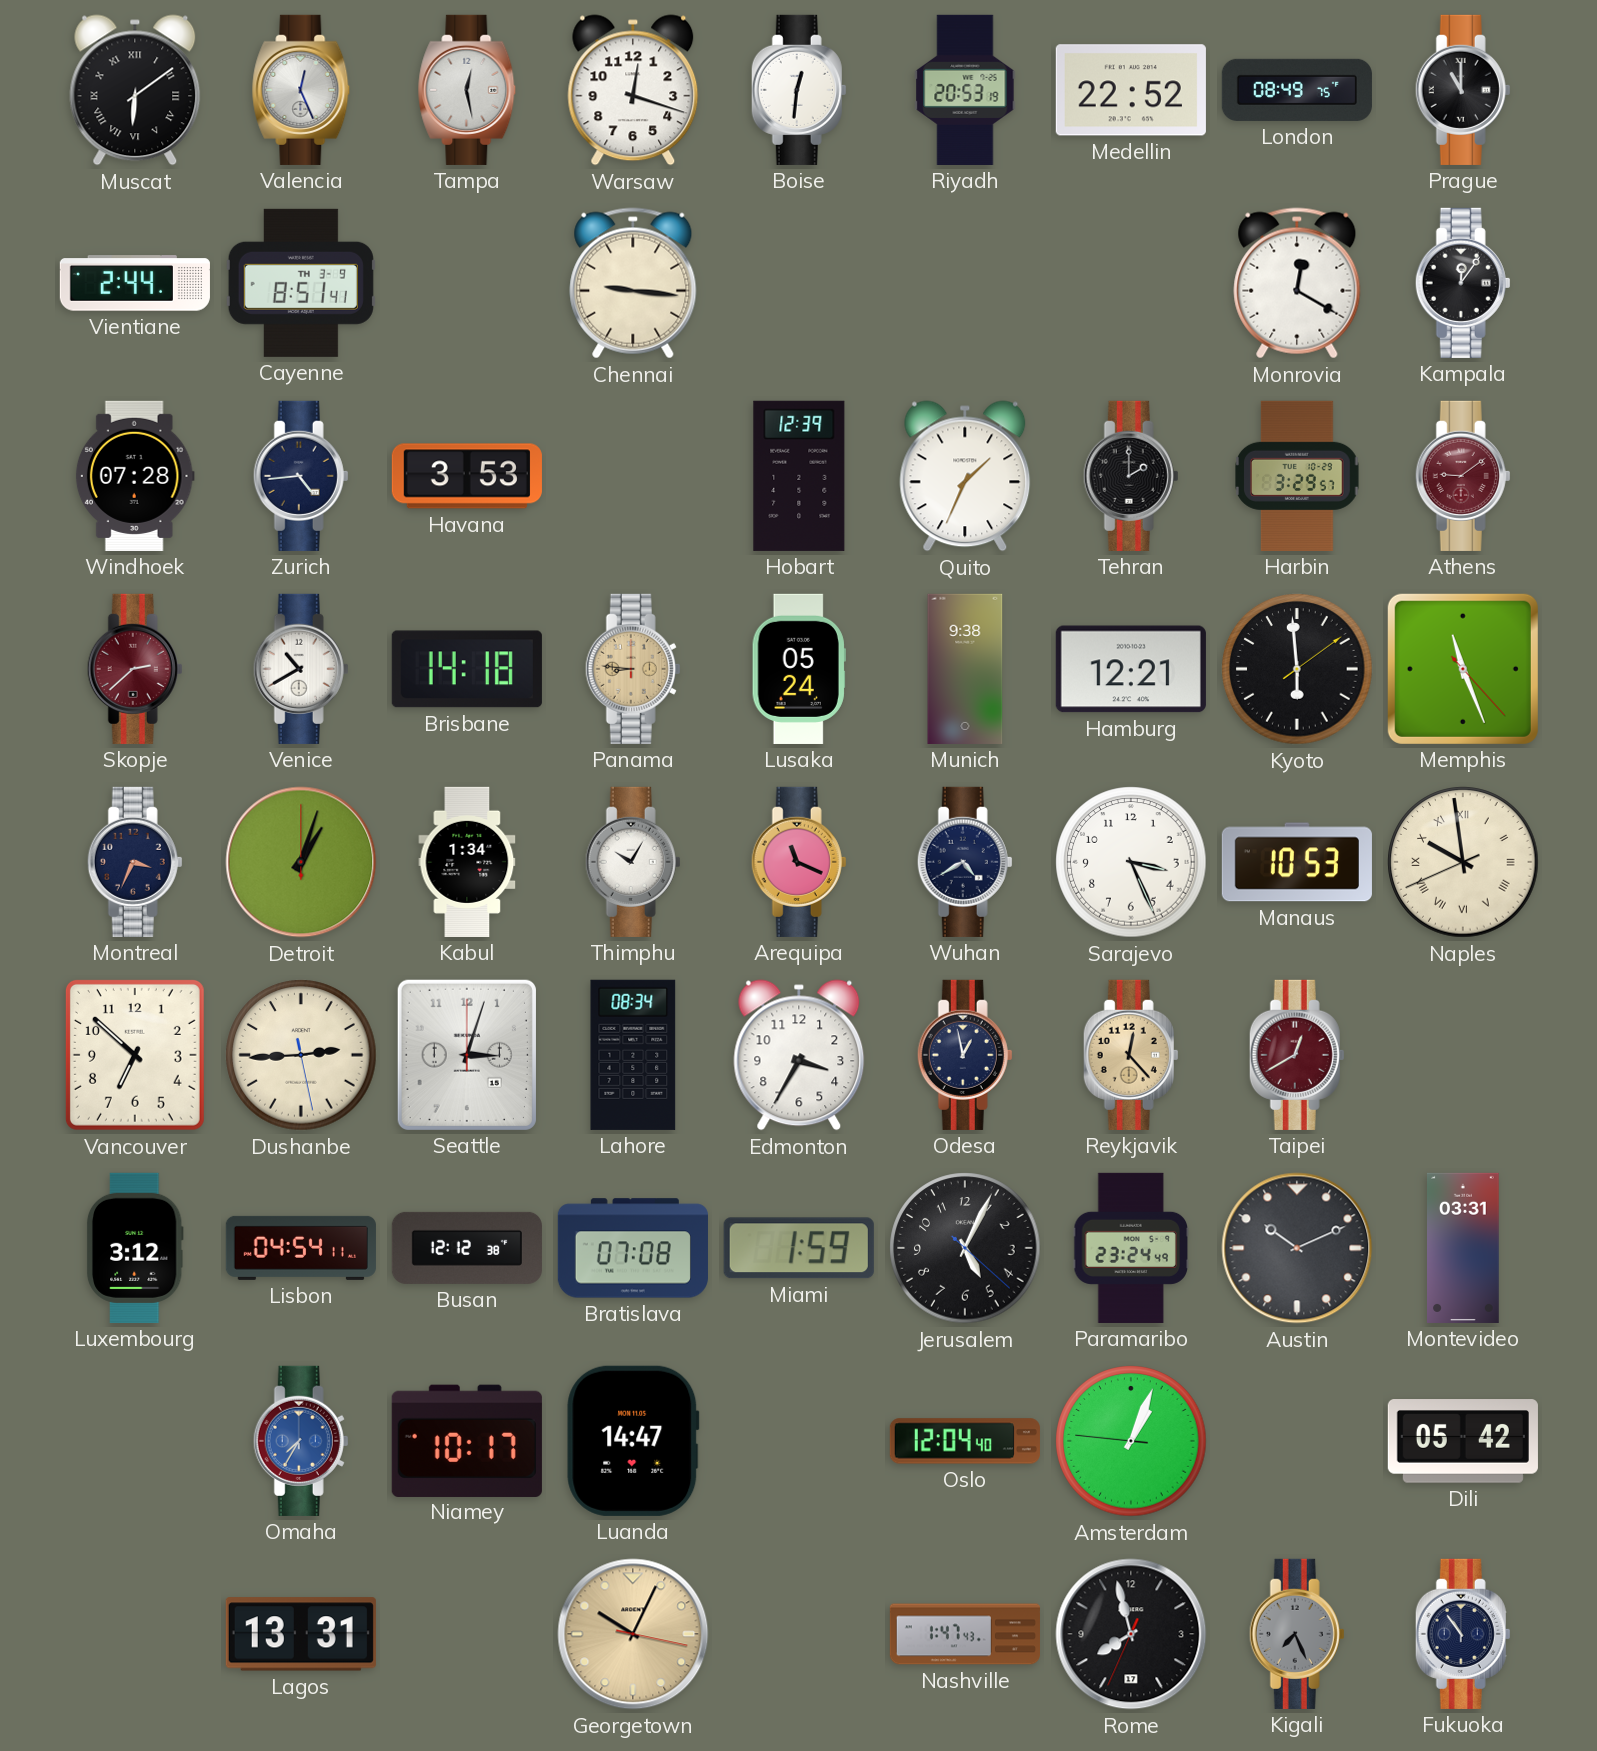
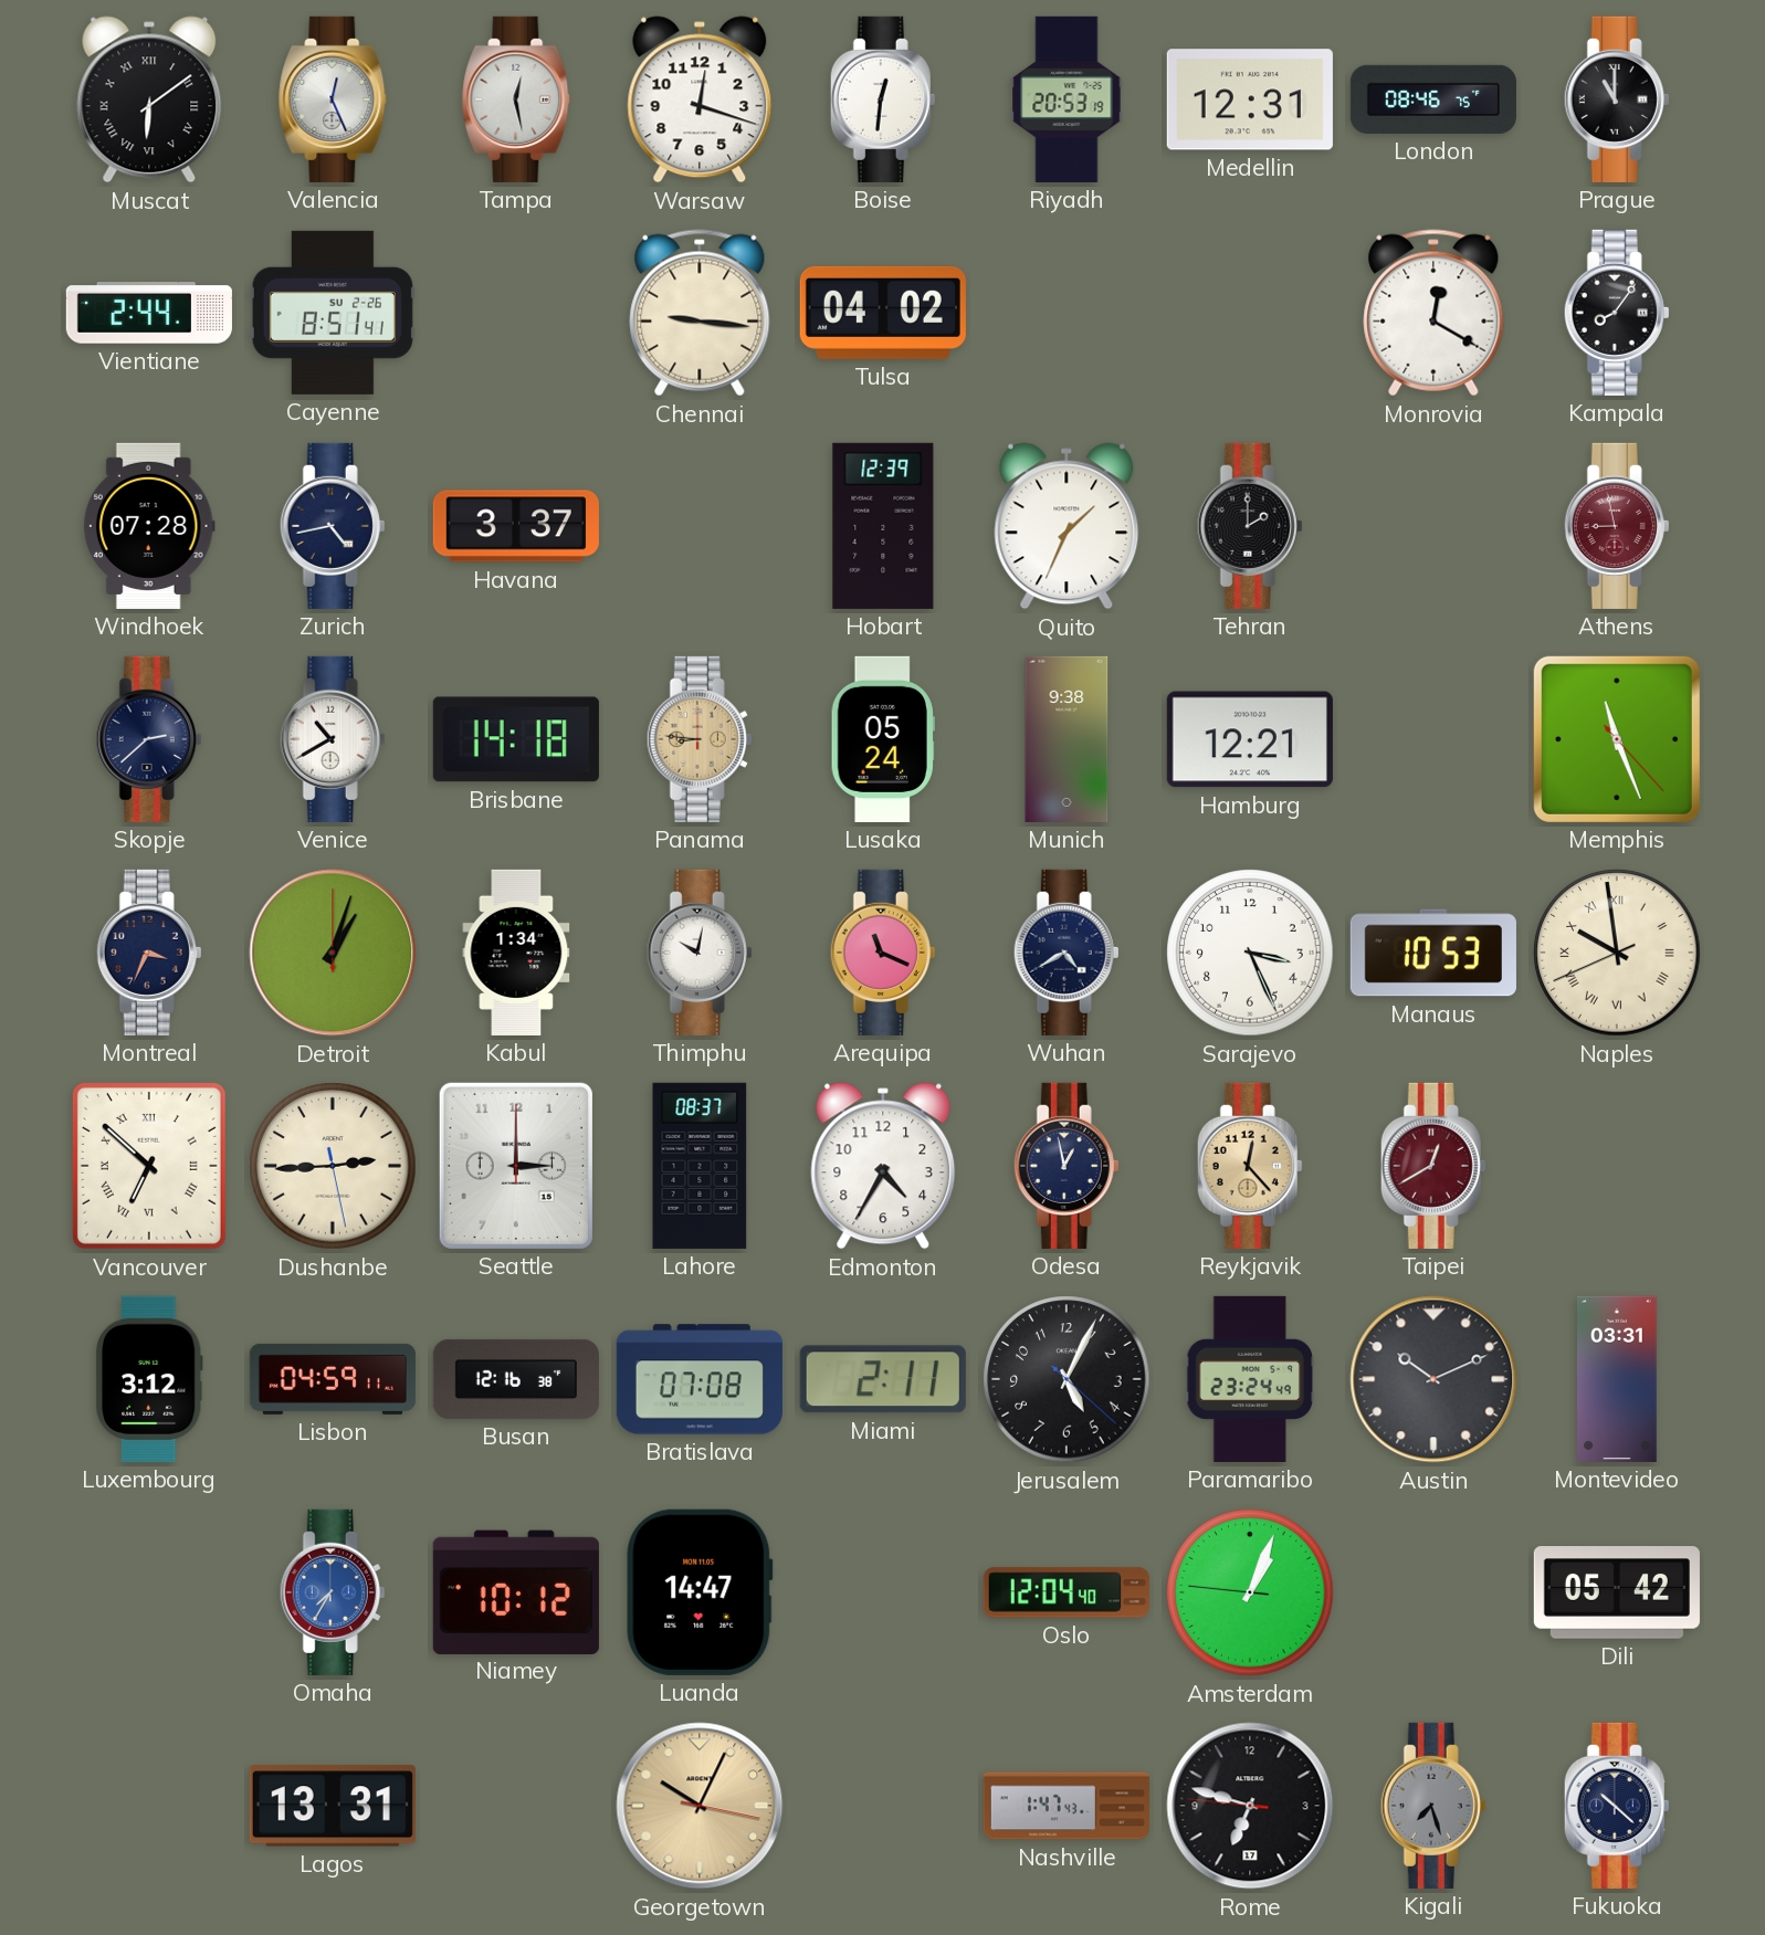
Medellin: 22:52 -> 12:31 (1250, 99)
London: 08:49 -> 08:46 (1433, 99)
Cayenne date: TH 3-9 -> SU 2-26 (333, 313)
Tulsa: none -> 04:02 (883, 313)
Kampala: 12:06 -> 8:06 (1617, 313)
Zurich: 4:44 -> 4:43 (333, 526)
Havana: 3:53 -> 3:37 (516, 526)
Harbin: 3:29 -> none (1297, 476)
Athens: 9:09 -> 8:58 (1617, 526)
Skopje dial: burgundy -> navy (149, 739)
Kyoto: 5:59 -> none (1297, 669)
Thimphu: 10:05 -> 10:02 (700, 953)
Vancouver numerals: Arabic -> Roman (149, 1166)
Seattle: 3:03 -> 3:00 (516, 1166)
Lahore: 08:34 -> 08:37 (700, 1166)
Edmonton: 3:35 -> 4:35 (883, 1166)
Lisbon: 04:54 -> 04:59 (333, 1379)
Busan: 12:12 -> 12:16 (516, 1379)
Miami: 1:59 -> 2:11 (883, 1379)
Niamey: 10:17 -> 10:12 (516, 1591)
Rome: 7:57 -> 6:47 (1250, 1806)
Kigali: 7:26 -> 7:27 (1433, 1806)
Fukuoka: 10:54 -> 10:22 (1617, 1806)
